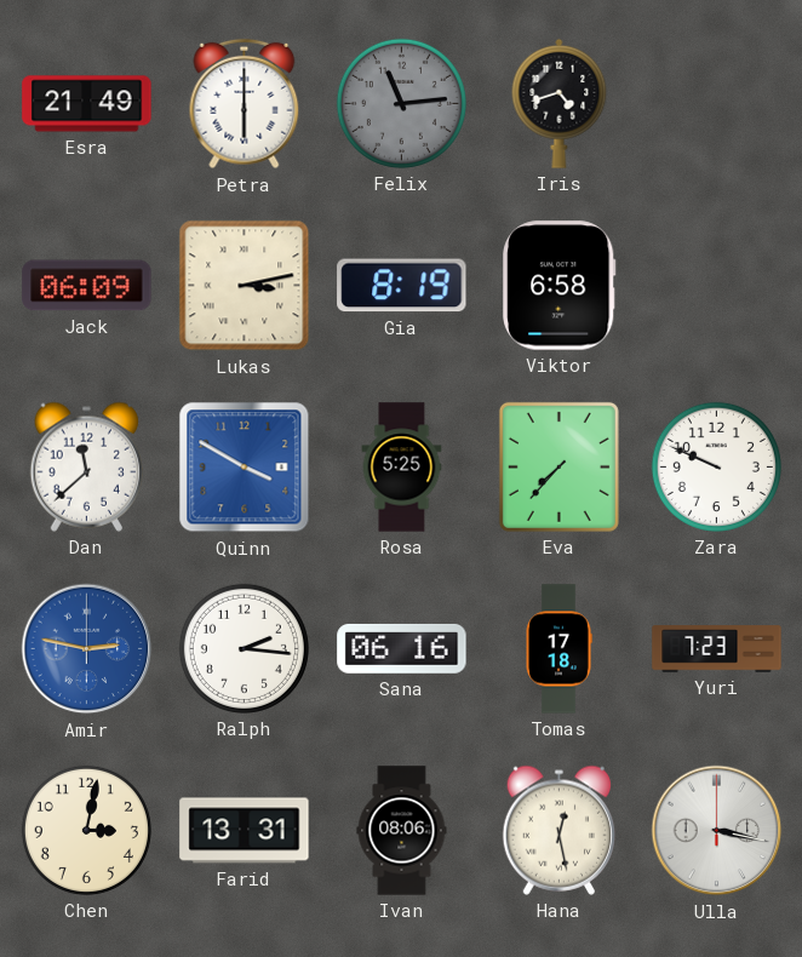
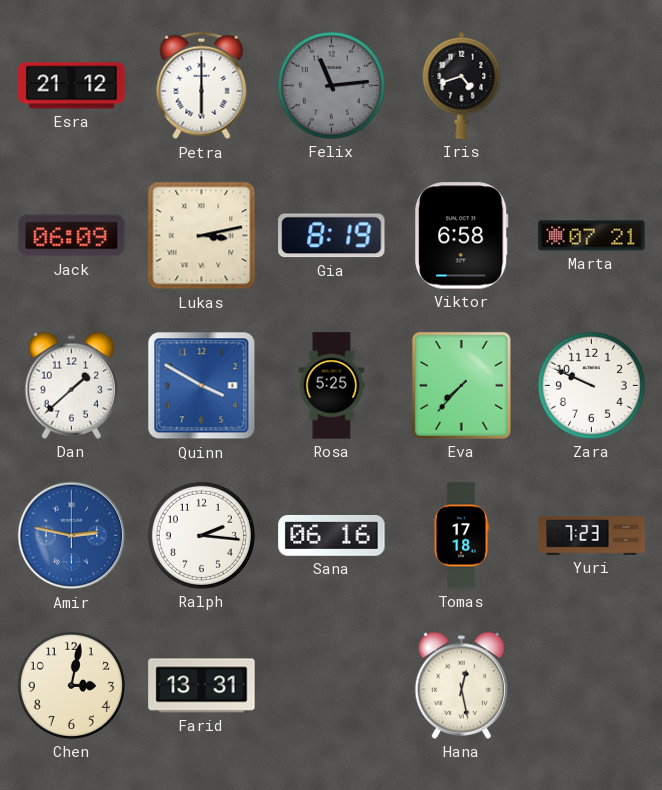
Esra: 21:49 -> 21:12 (72, 86)
Marta: none -> 07:21 (592, 236)
Dan: 11:38 -> 1:38 (71, 385)
Ivan: 08:06 -> none (402, 831)
Ulla: 3:17 -> none (717, 831)
